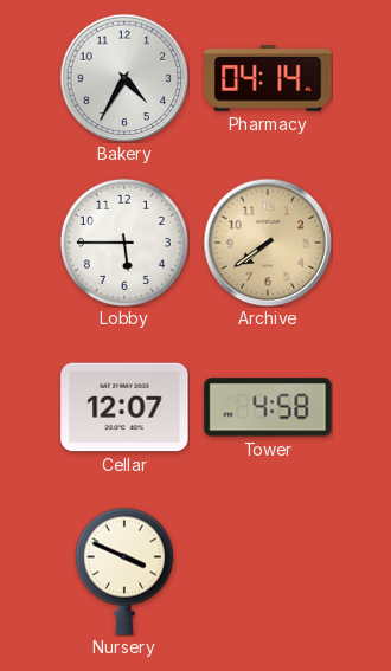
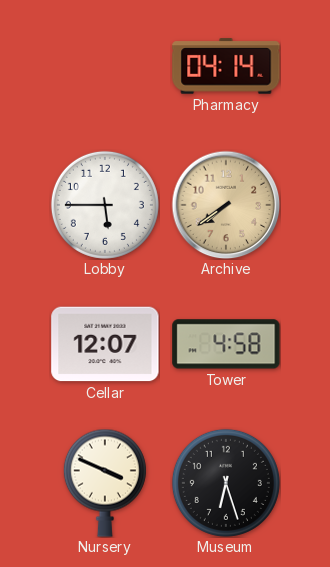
Bakery: 4:35 -> none (124, 78)
Museum: none -> 6:27 (226, 483)
